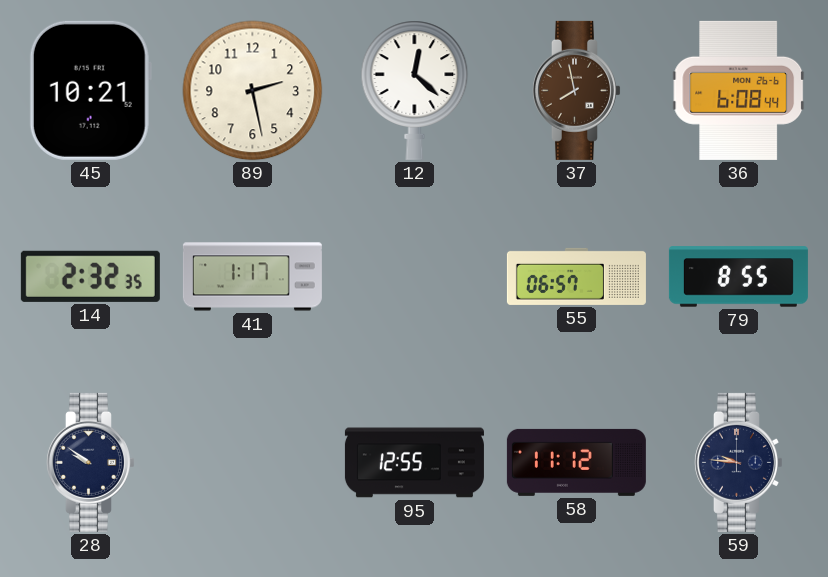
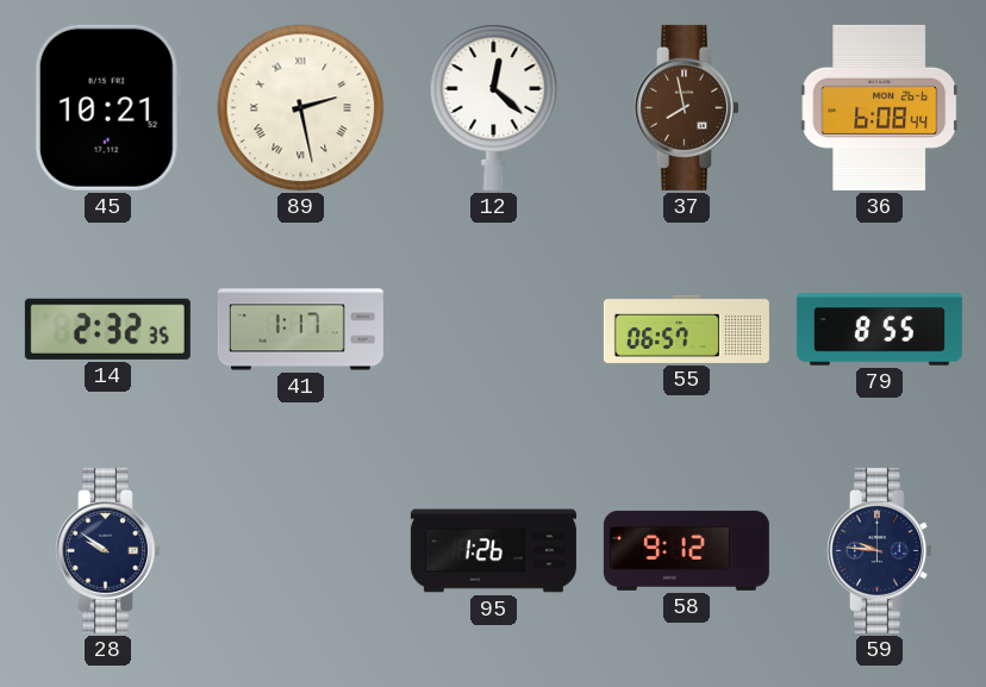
89 numerals: Arabic -> Roman (301, 108)
95: 12:55 -> 1:26 (493, 551)
58: 11:12 -> 9:12 (686, 550)
